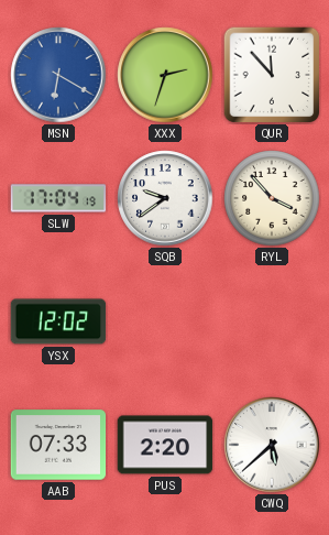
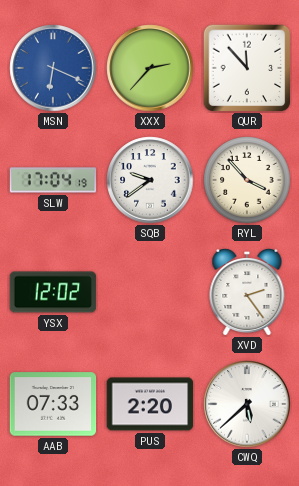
MSN: 6:20 -> 6:19 (53, 68)
XXX: 2:33 -> 2:37 (150, 68)
XVD: none -> 2:24 (247, 292)
